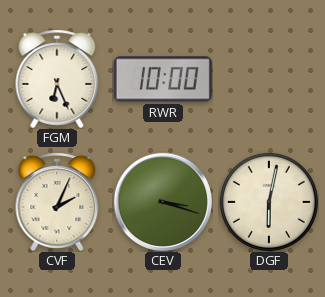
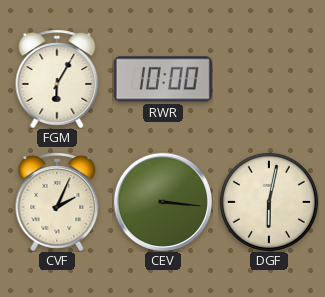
FGM: 6:26 -> 6:05 (57, 79)
CEV: 3:18 -> 3:16 (162, 201)
